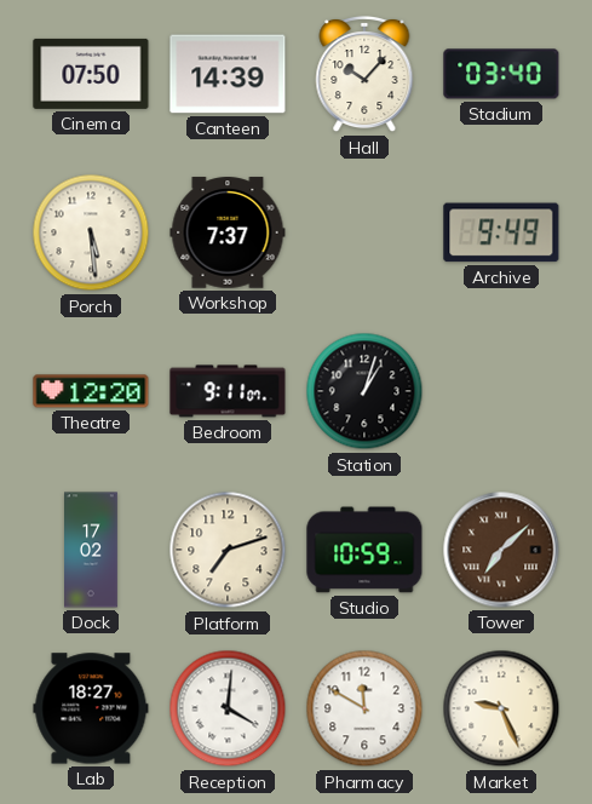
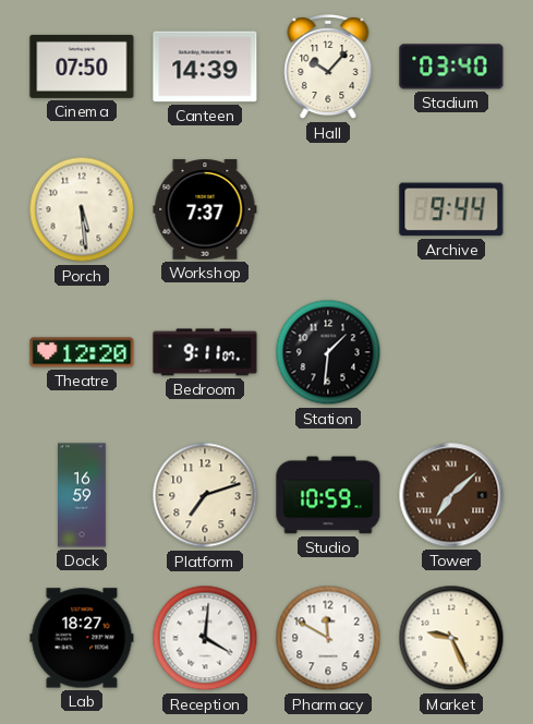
Archive: 9:49 -> 9:44 (451, 209)
Station: 1:03 -> 1:31 (328, 352)
Dock: 17:02 -> 16:59 (82, 495)
